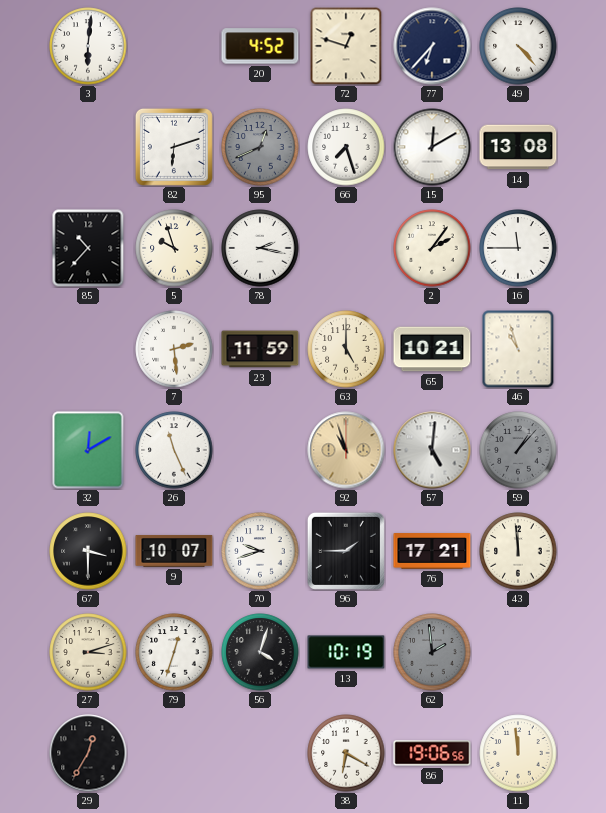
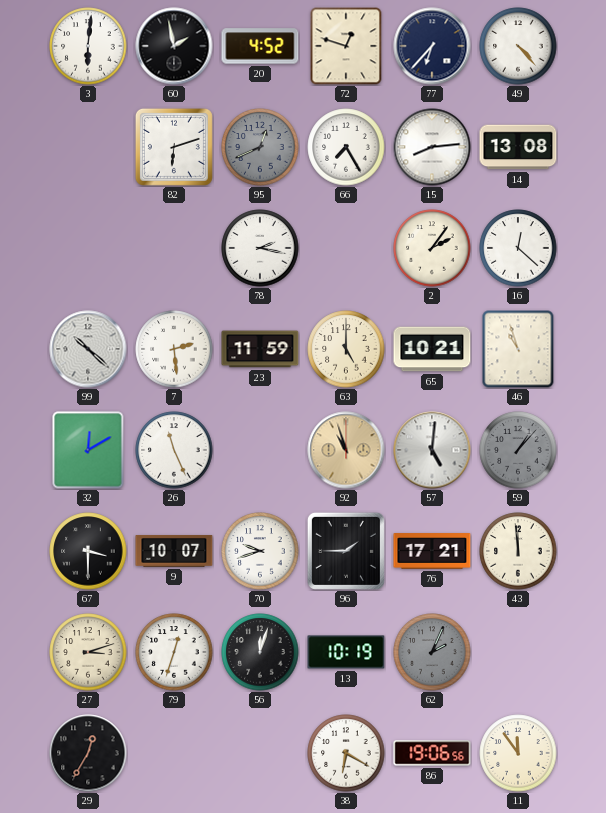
60: none -> 1:58 (174, 46)
66: 7:27 -> 7:25 (346, 147)
15: 12:10 -> 8:14 (432, 147)
85: 10:37 -> none (88, 248)
5: 9:57 -> none (174, 248)
16: 11:45 -> 12:22 (518, 248)
99: none -> 10:22 (88, 349)
56: 4:03 -> 12:03 (260, 652)
62: 1:59 -> 2:04 (432, 652)
11: 11:59 -> 11:54 (518, 753)
